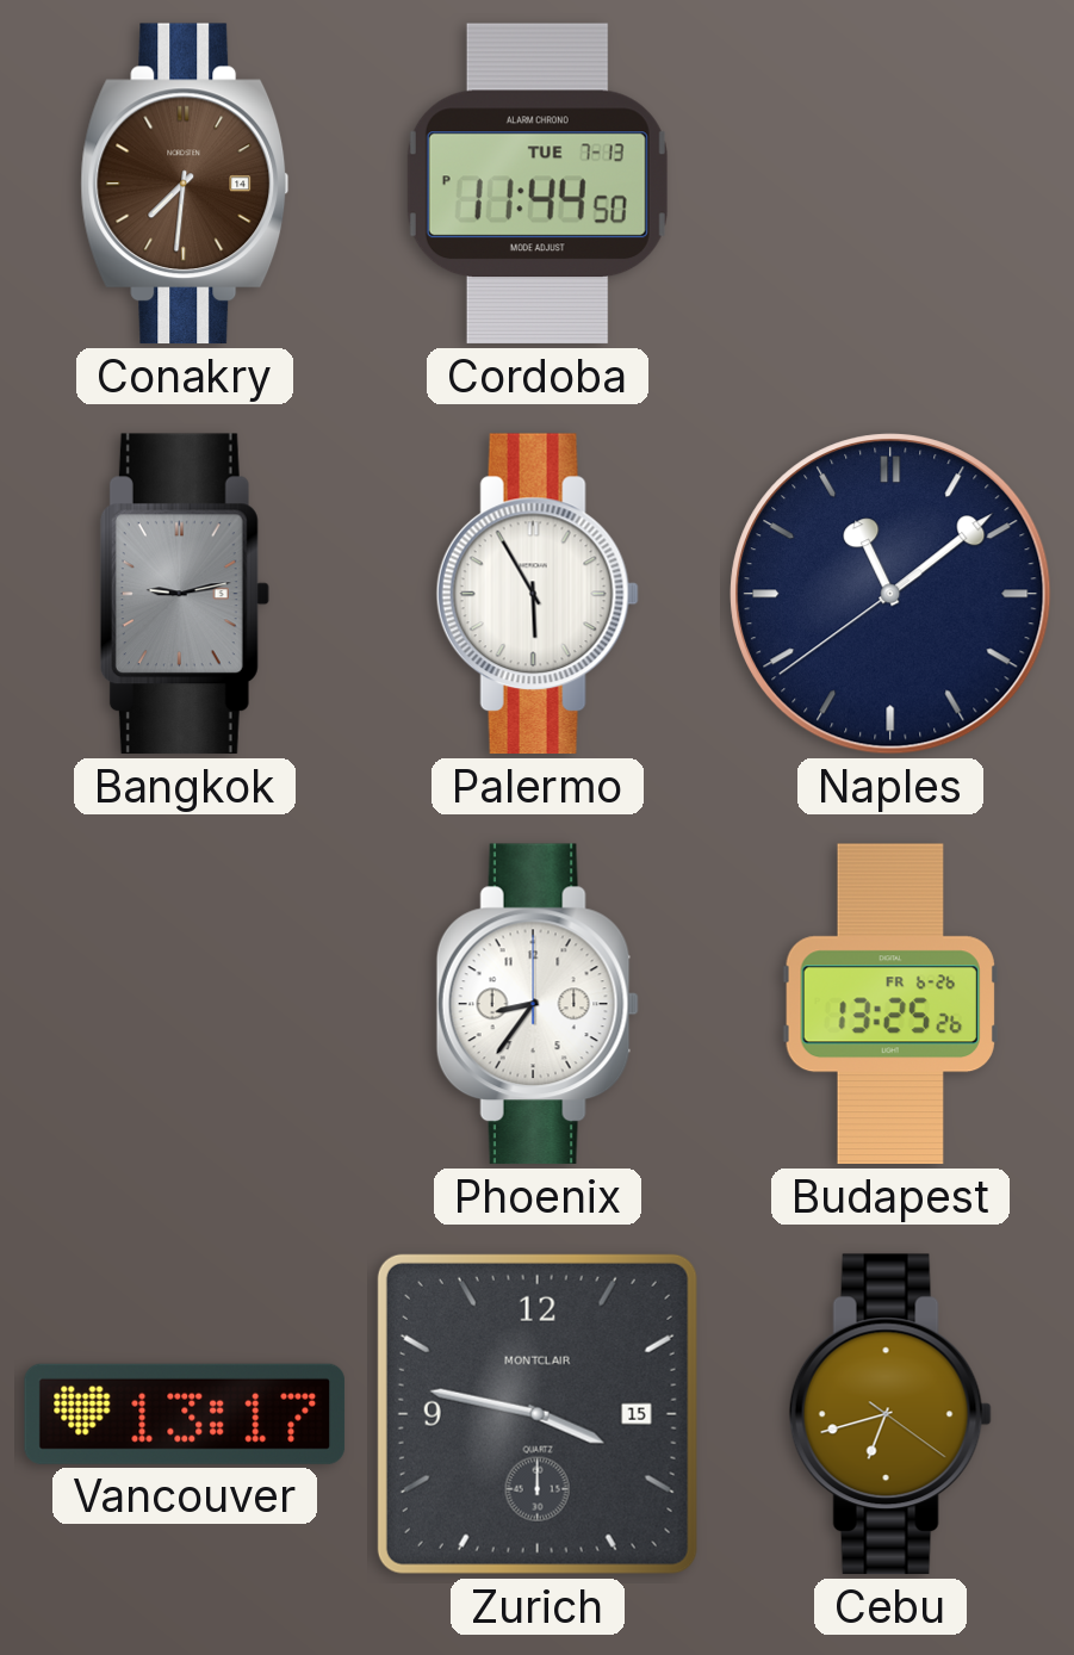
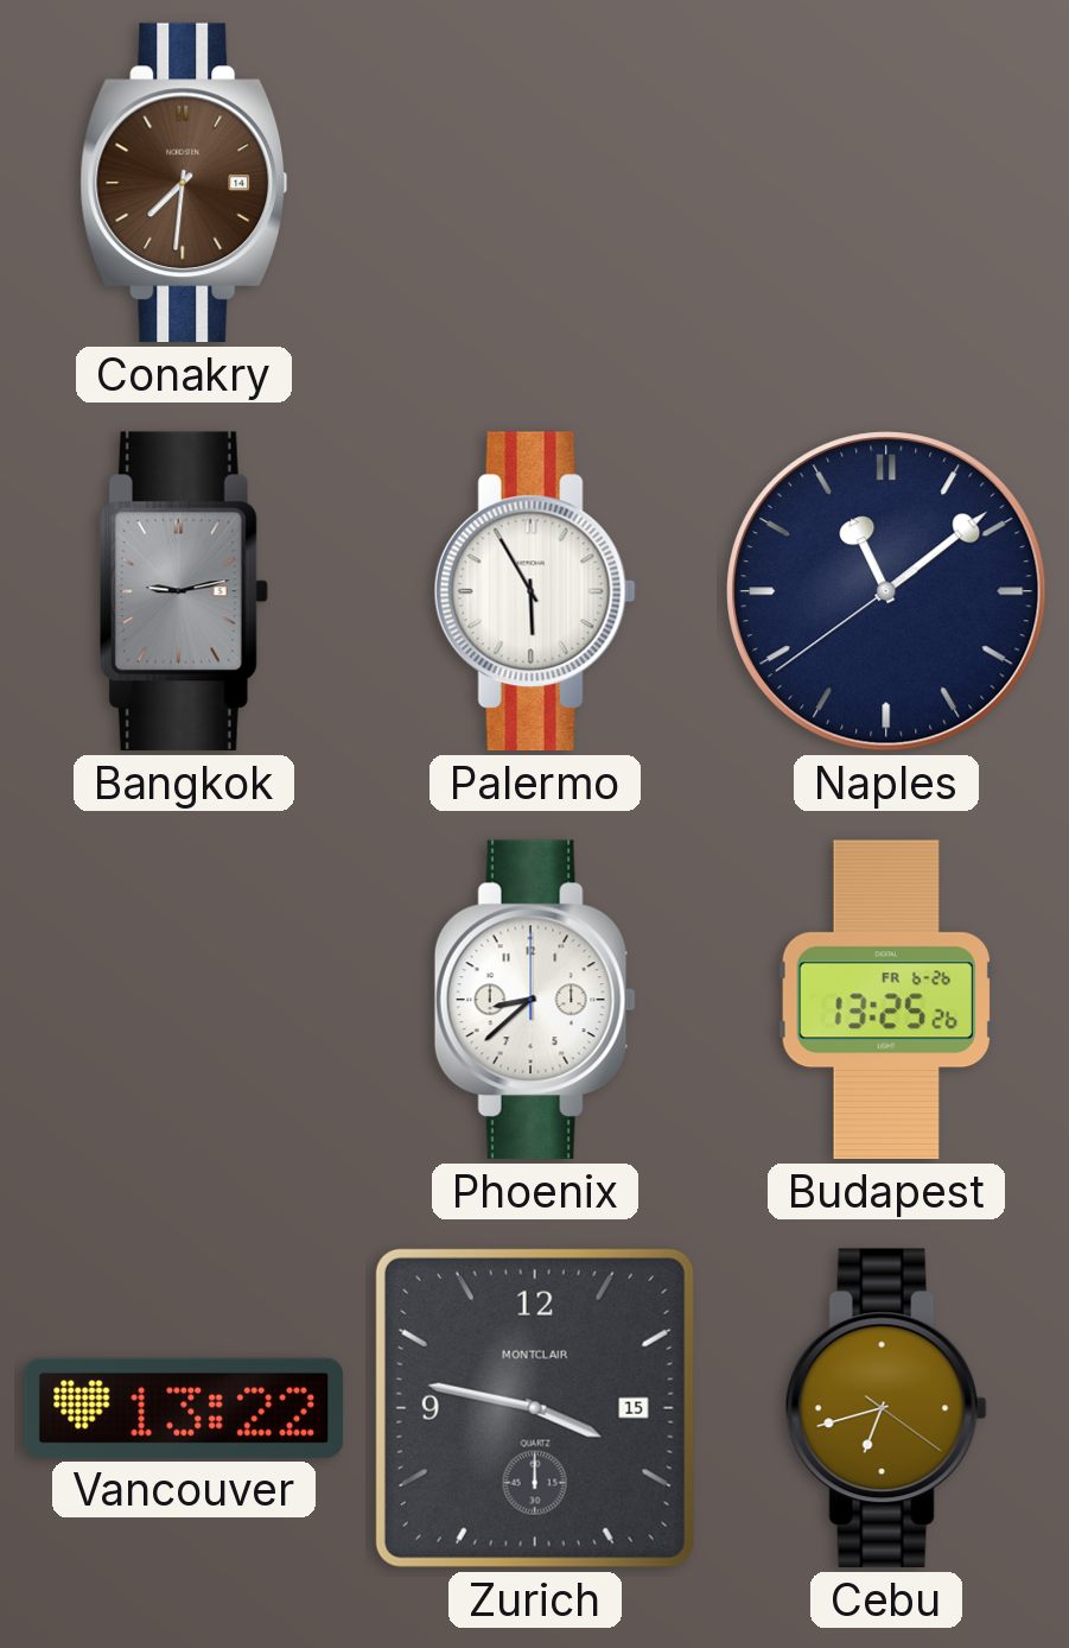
Cordoba: 11:44 -> none (538, 184)
Phoenix: 8:36 -> 8:38 (535, 1000)
Vancouver: 13:17 -> 13:22 (184, 1408)
